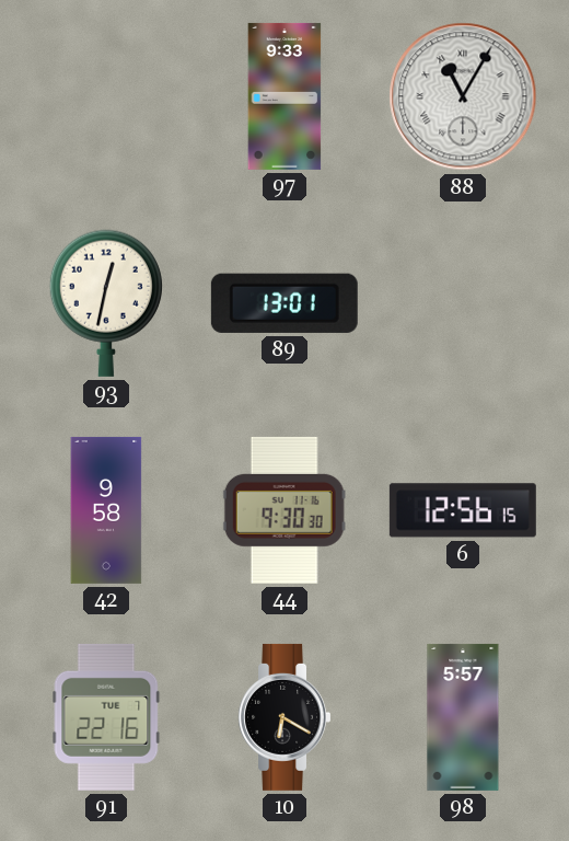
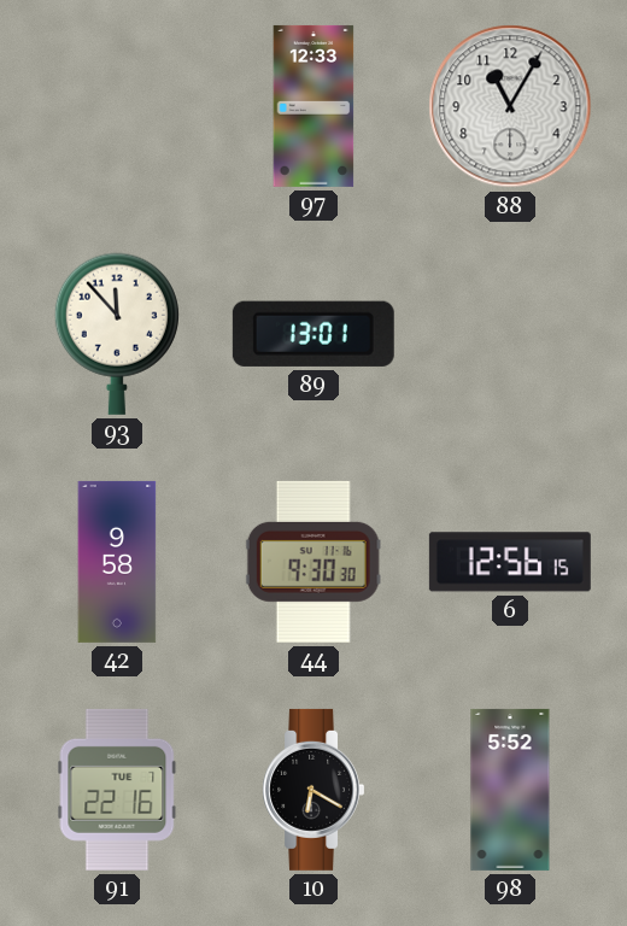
97: 9:33 -> 12:33 (313, 106)
88 numerals: Roman -> Arabic (510, 106)
93: 12:32 -> 11:53 (117, 334)
98: 5:57 -> 5:52 (510, 790)
